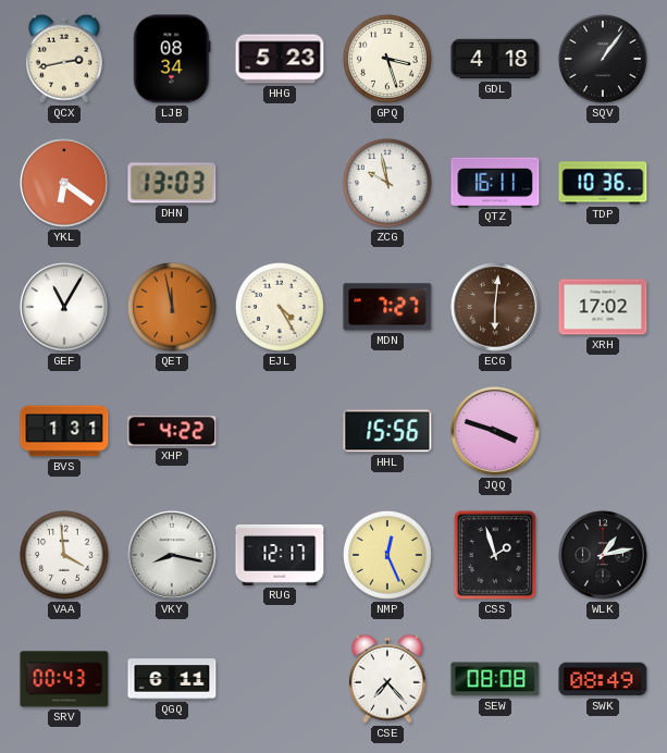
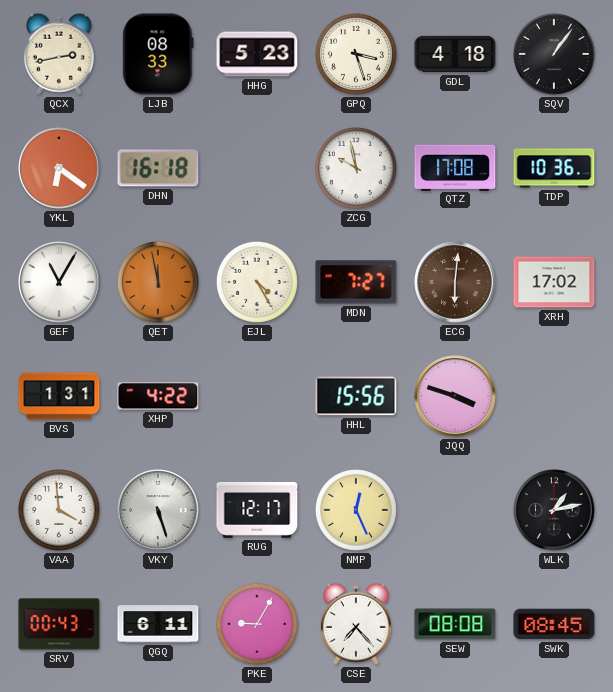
LJB: 08:34 -> 08:33 (158, 54)
DHN: 13:03 -> 16:18 (158, 168)
QTZ: 16:11 -> 17:08 (455, 167)
VKY: 8:17 -> 5:27 (158, 510)
CSS: 1:57 -> none (495, 555)
PKE: none -> 9:05 (257, 624)
SWK: 08:49 -> 08:45 (554, 624)
